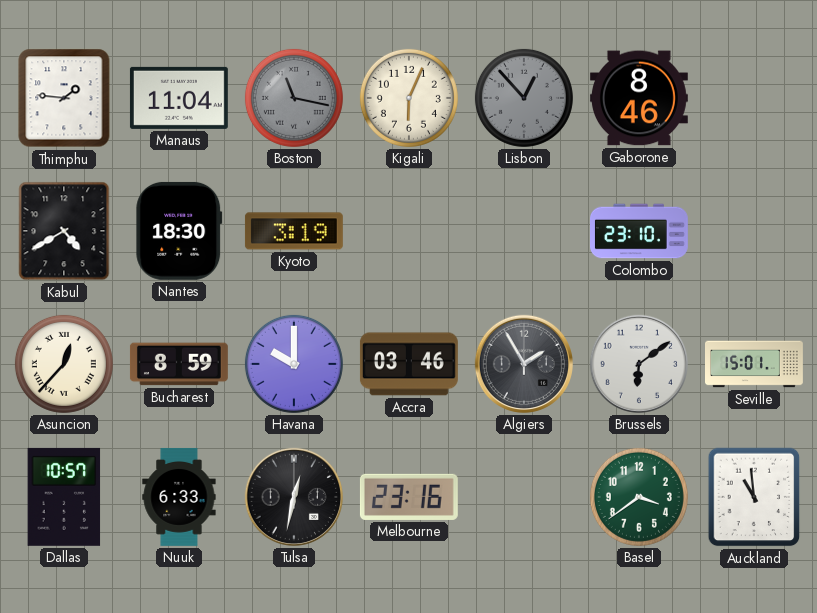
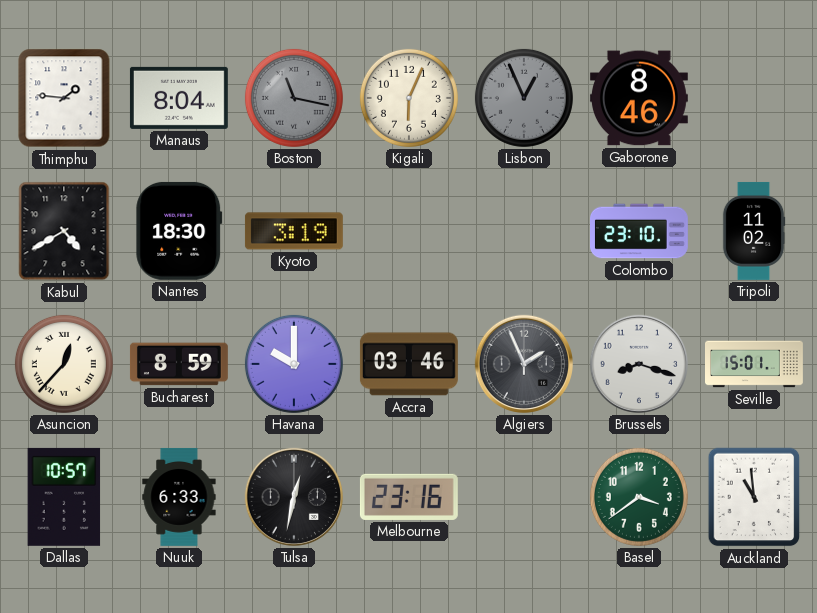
Manaus: 11:04 -> 8:04 (179, 98)
Lisbon: 12:53 -> 12:56 (524, 98)
Tripoli: none -> 11:02 (754, 231)
Algiers: 1:55 -> 1:56 (524, 364)
Brussels: 6:09 -> 8:18 (639, 364)
